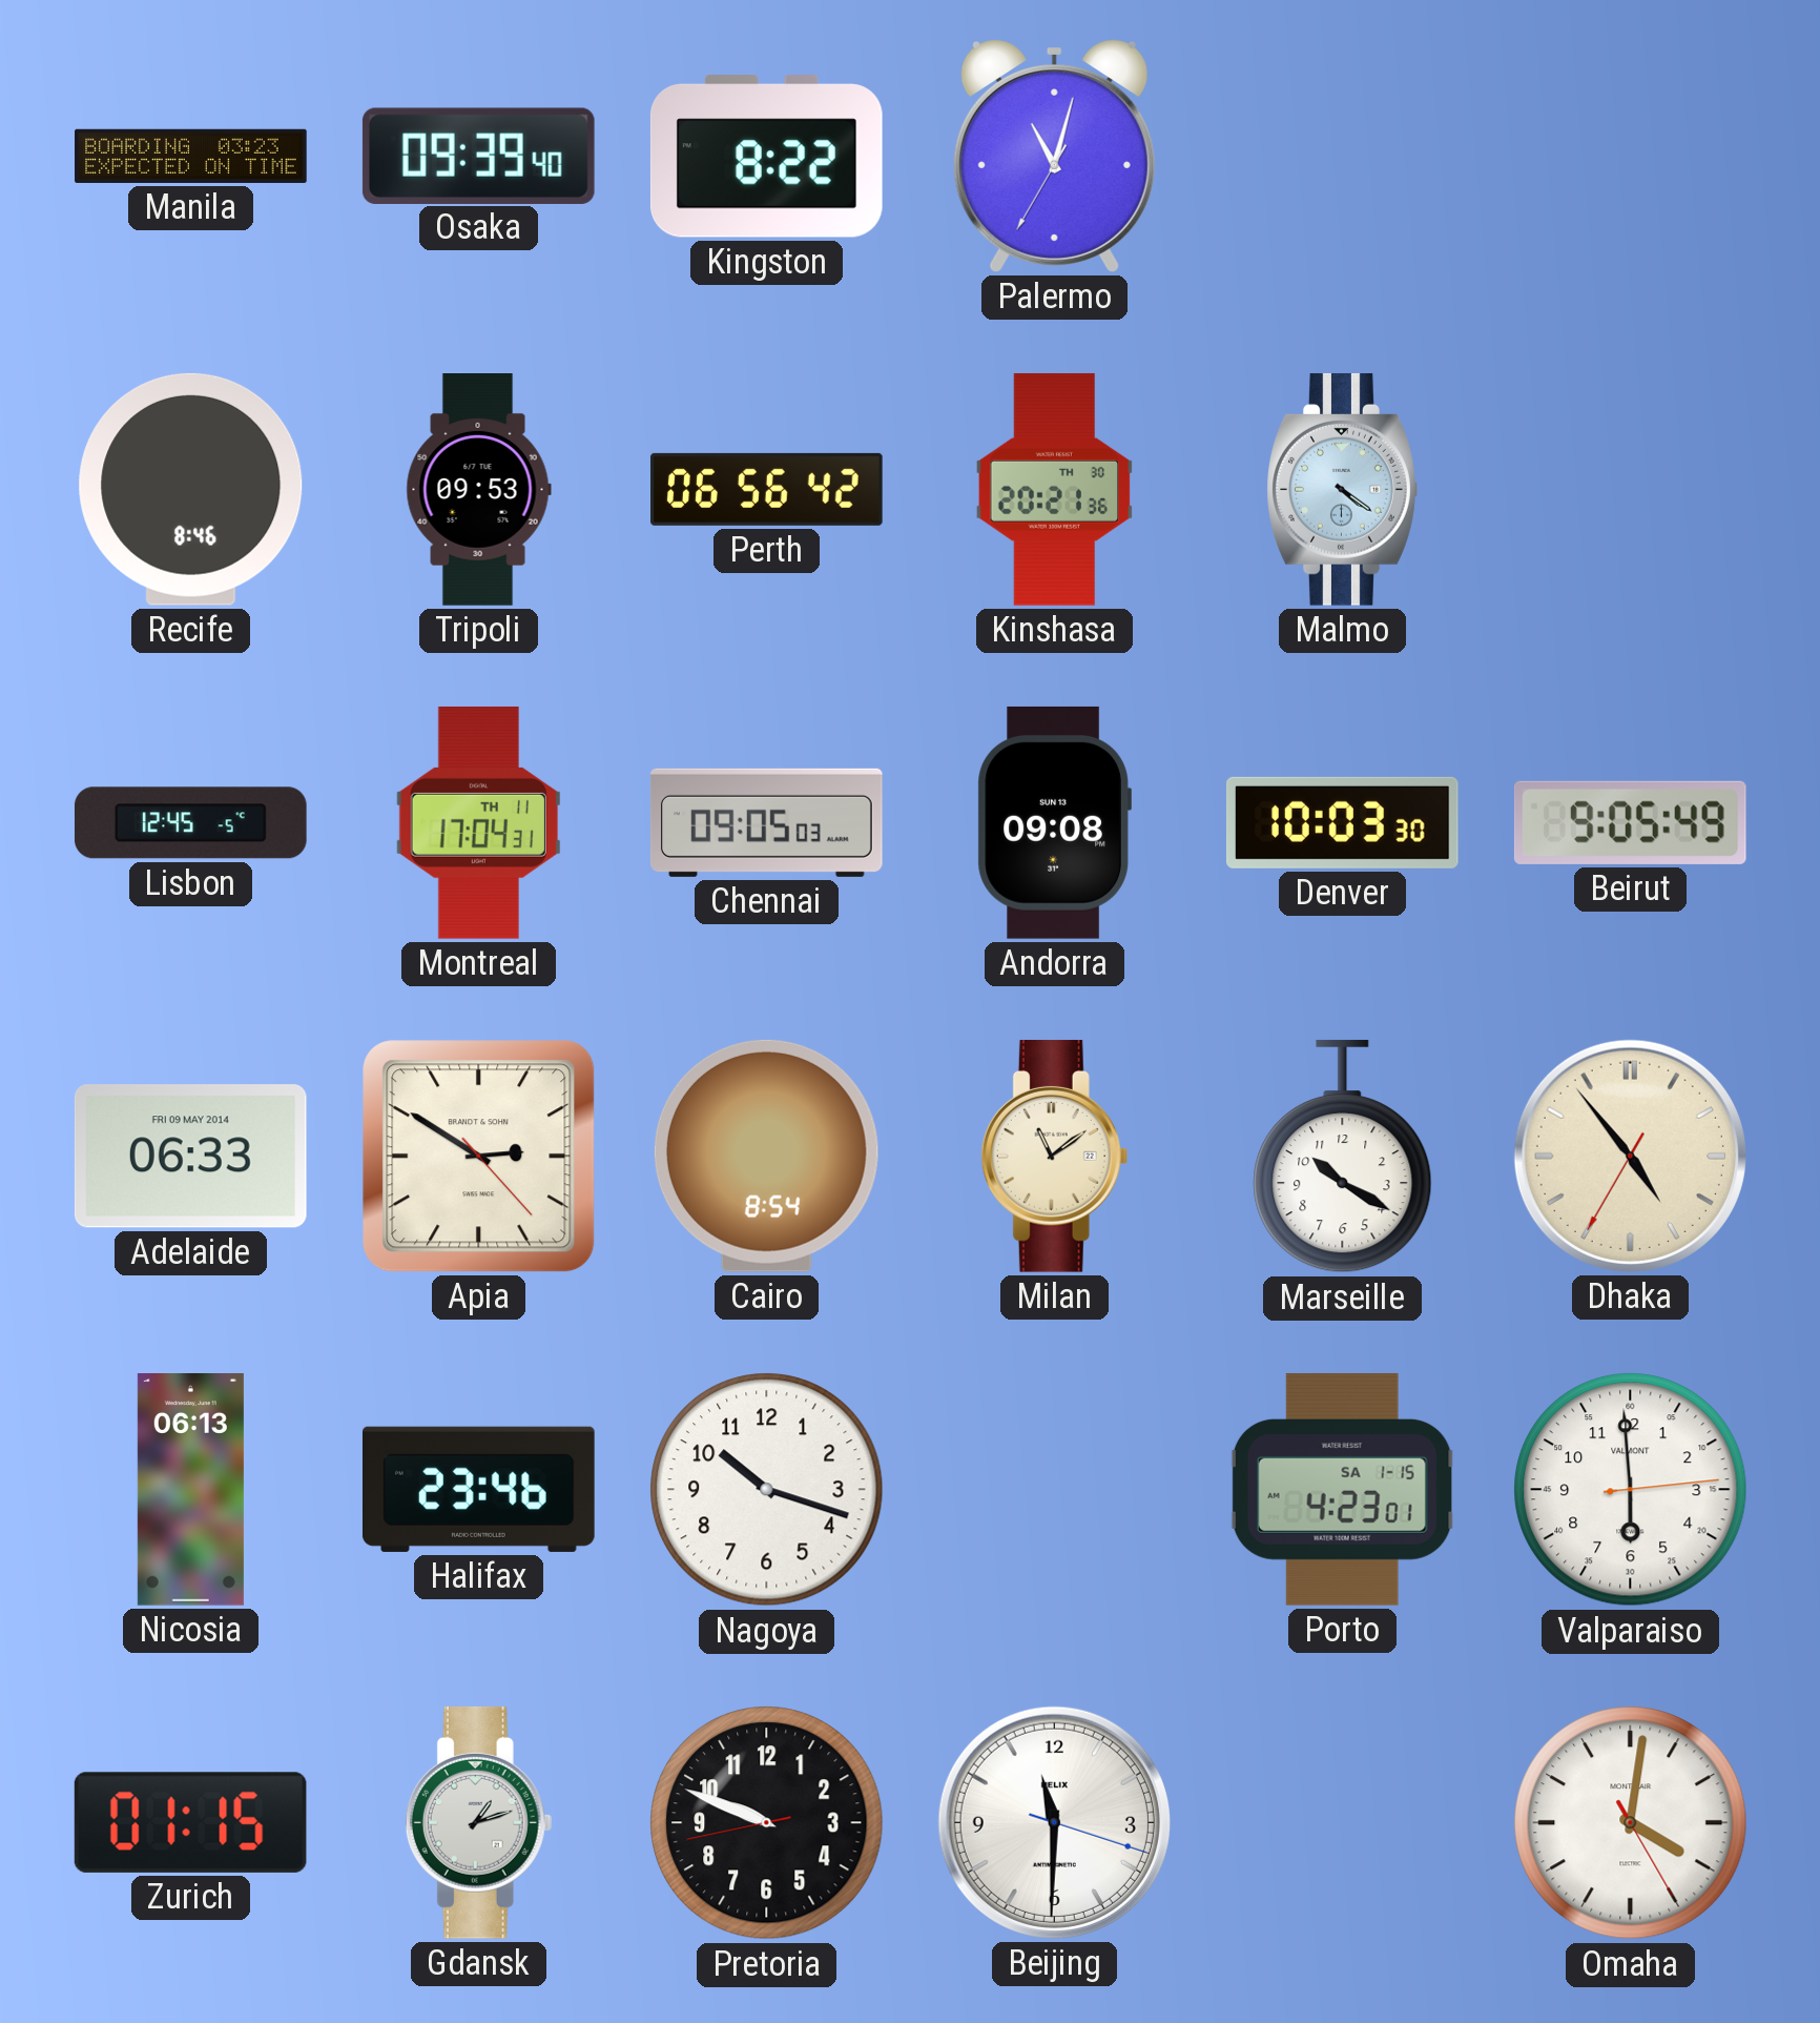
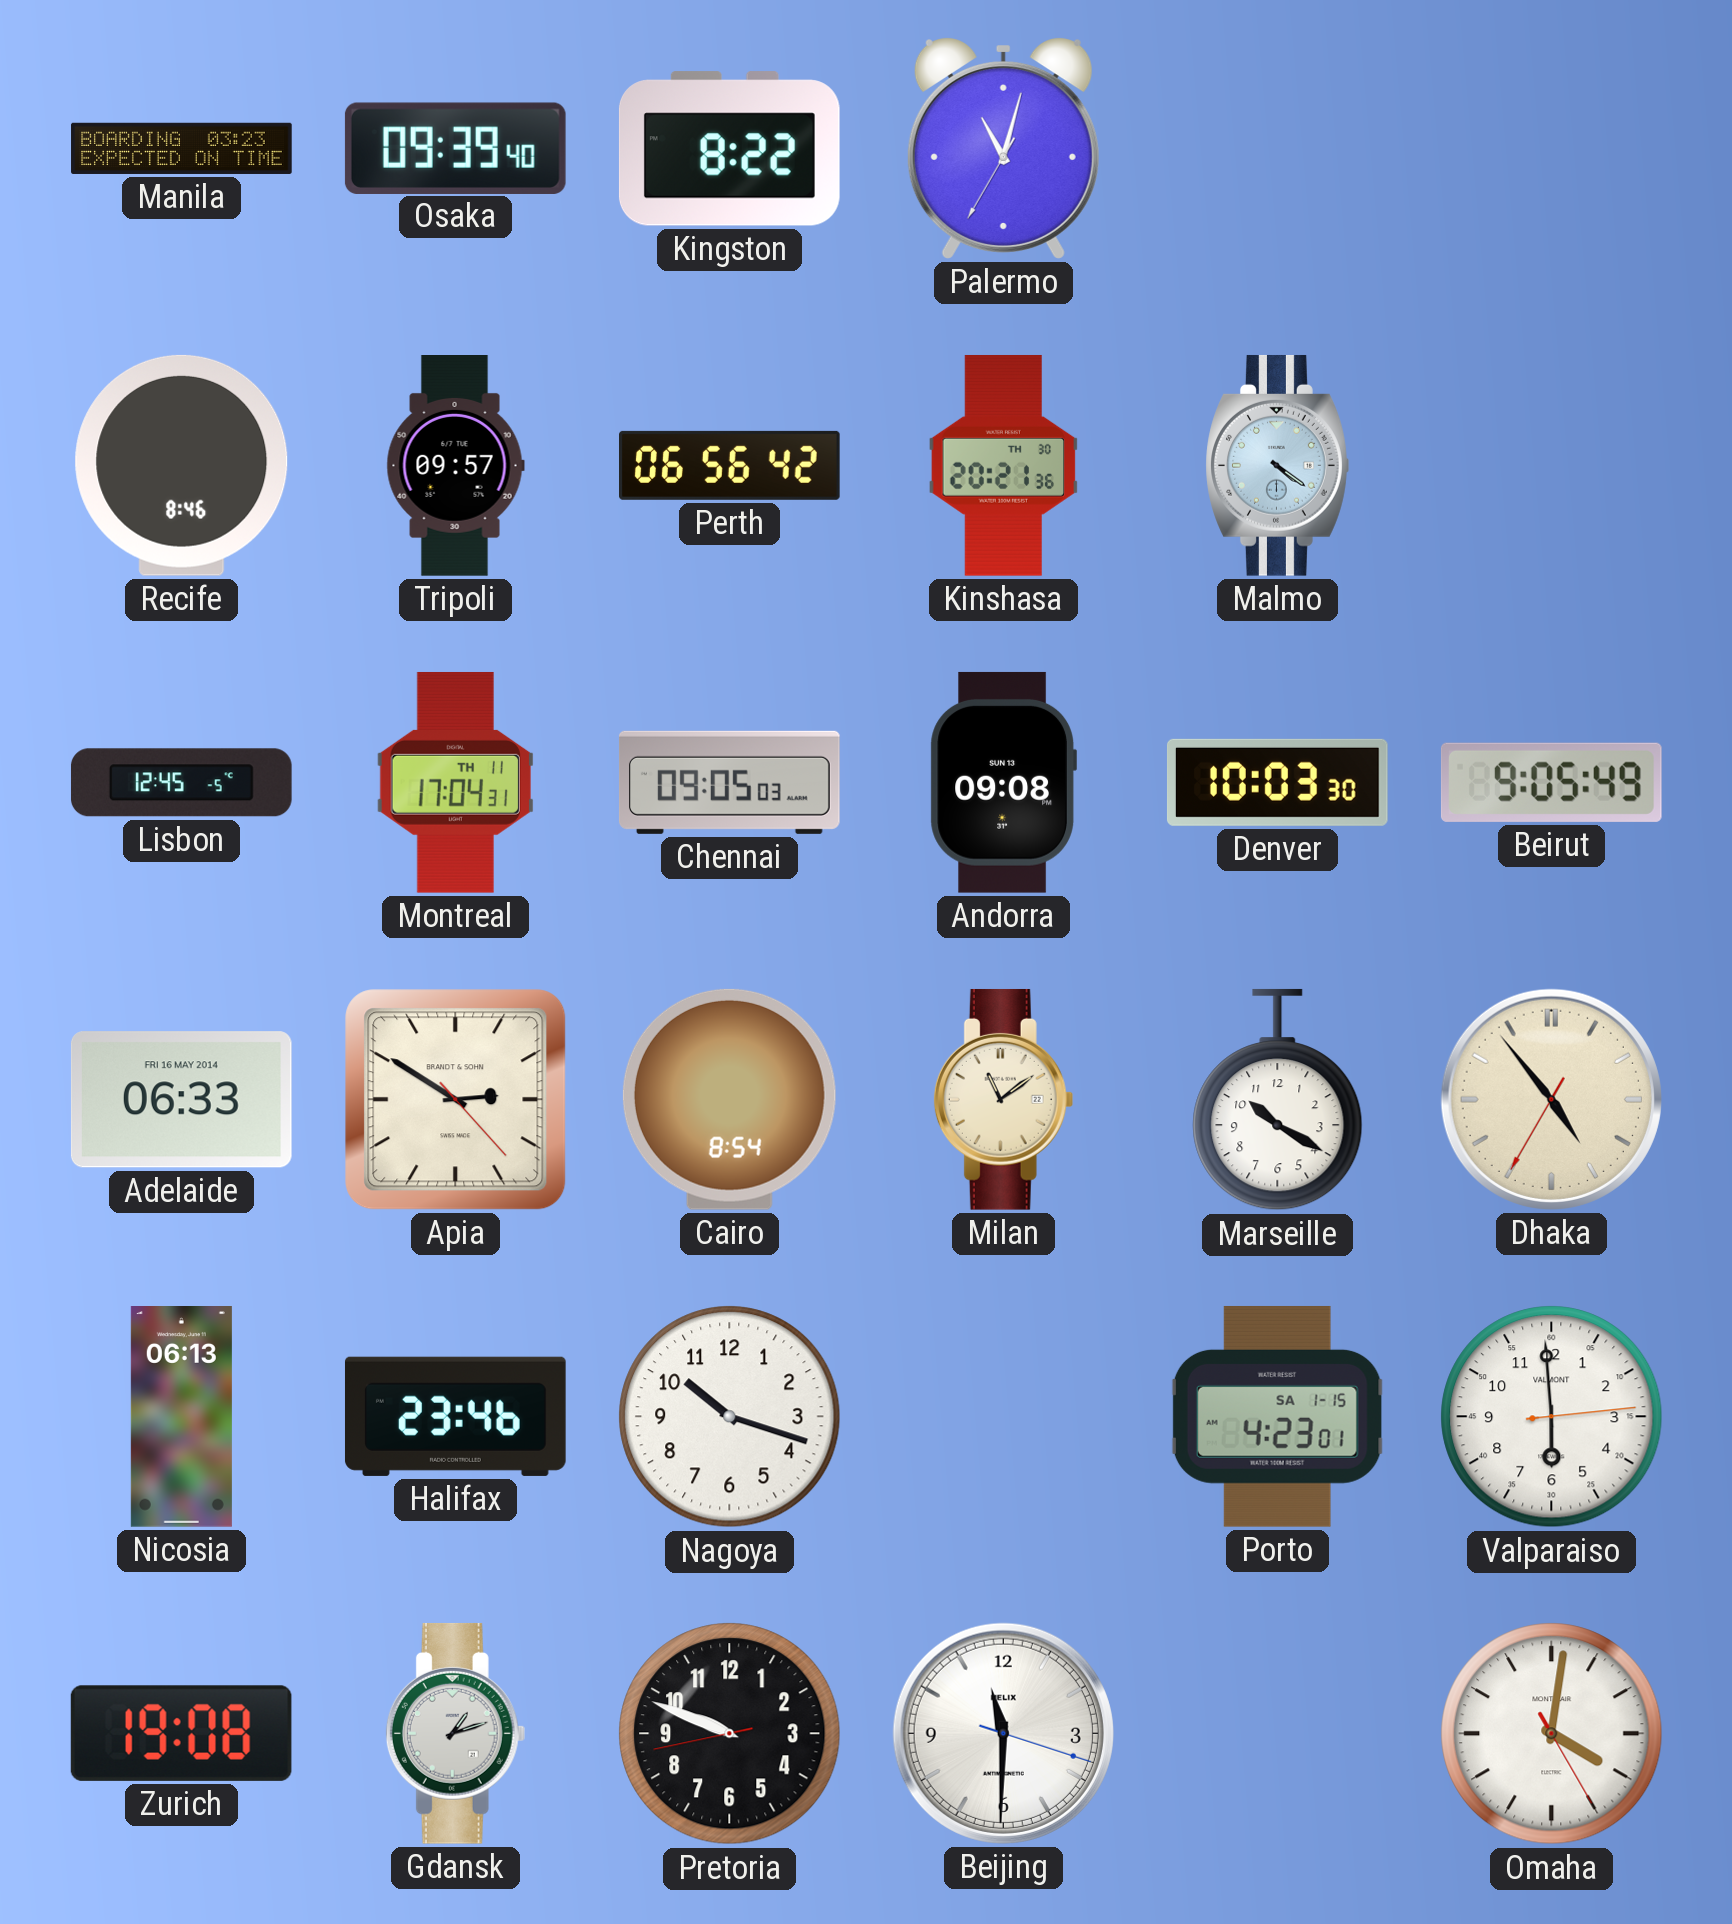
Tripoli: 09:53 -> 09:57 (455, 466)
Adelaide date: FRI 09 MAY 2014 -> FRI 16 MAY 2014 (181, 1100)
Zurich: 01:15 -> 19:08 (181, 1733)
